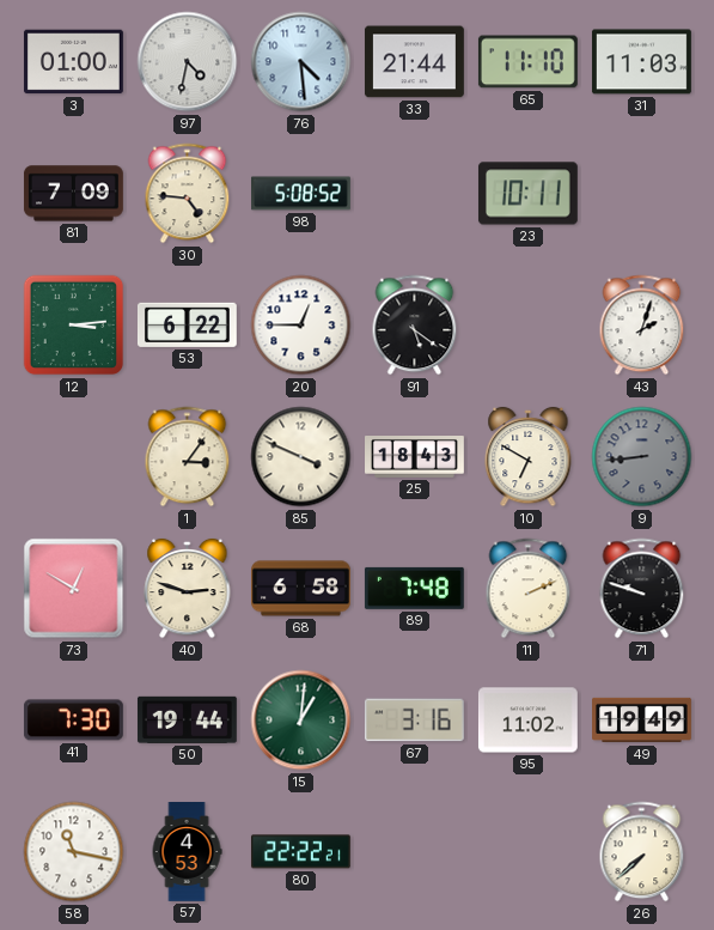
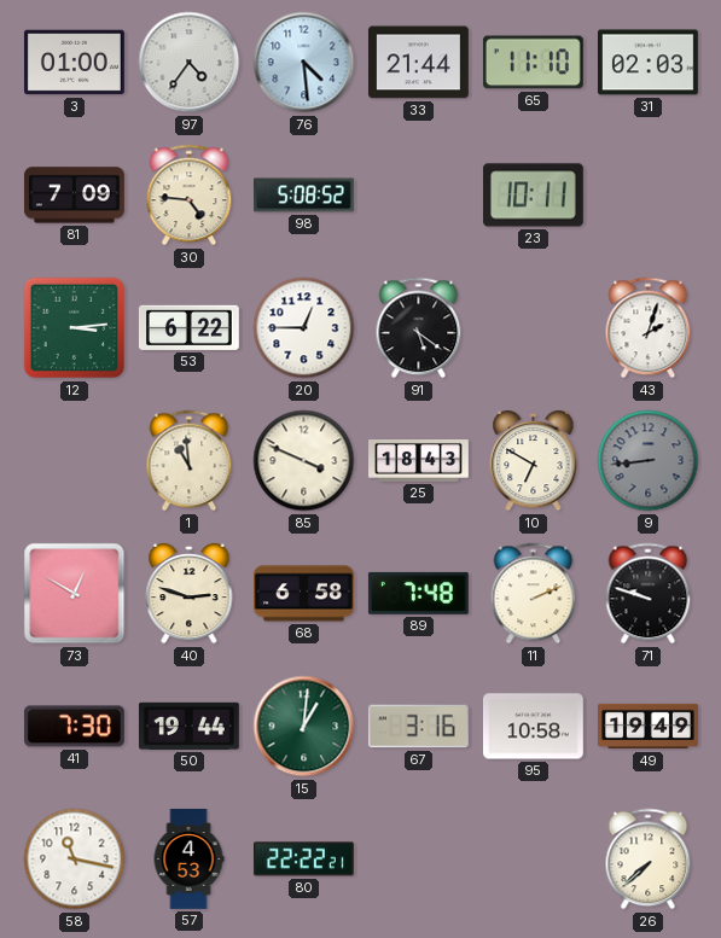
97: 4:32 -> 4:36 (190, 63)
31: 11:03 -> 02:03 (647, 63)
1: 3:06 -> 10:59 (190, 461)
95: 11:02 -> 10:58 (533, 727)
